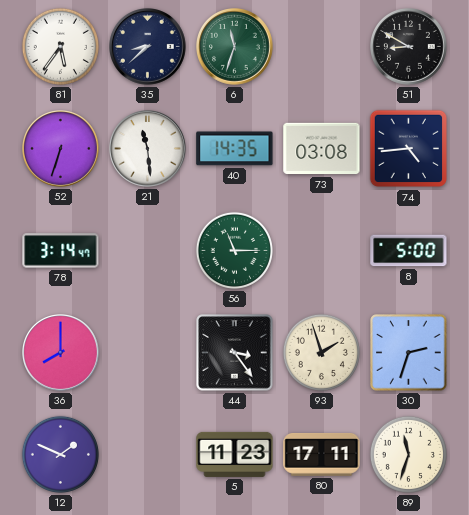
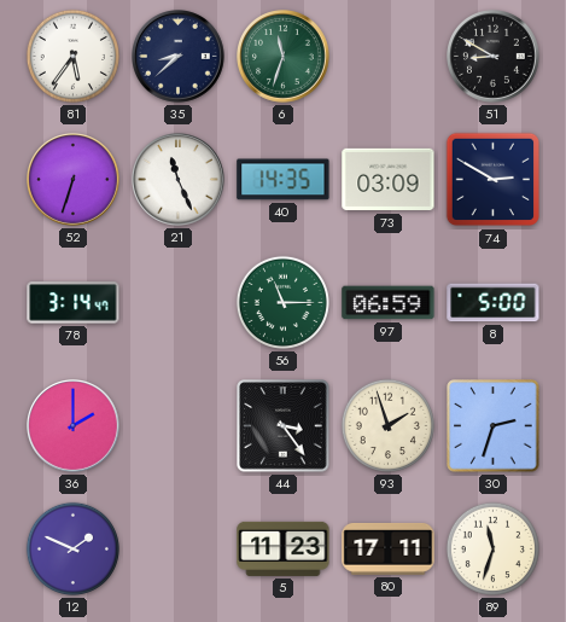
21: 11:29 -> 11:26 (179, 180)
73: 03:08 -> 03:09 (389, 180)
74: 4:44 -> 2:50 (494, 180)
97: none -> 06:59 (389, 303)
36: 8:00 -> 2:00 (74, 426)
